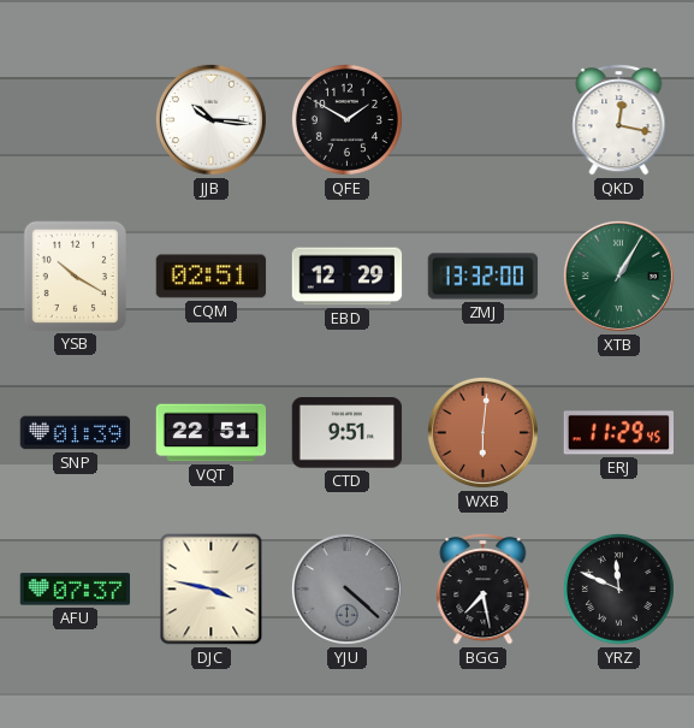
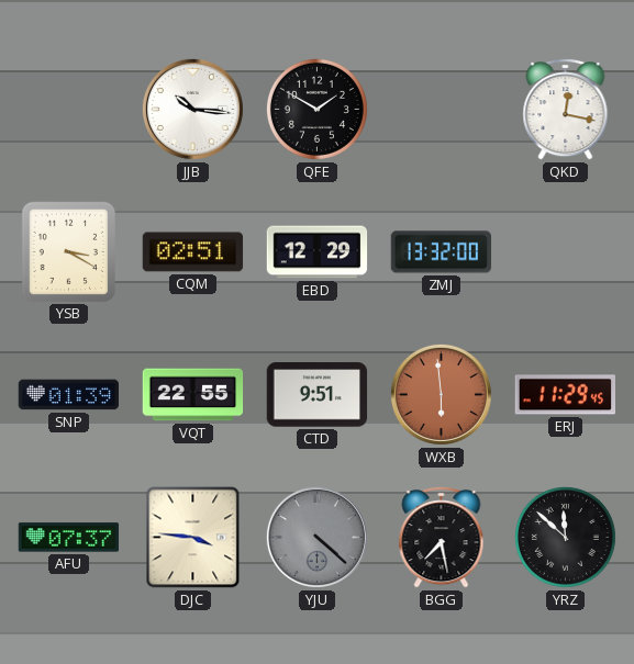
YSB: 10:20 -> 3:20 (68, 251)
XTB: 1:05 -> none (618, 276)
VQT: 22:51 -> 22:55 (193, 395)
WXB: 6:01 -> 5:59 (441, 394)
DJC: 3:47 -> 3:46 (193, 538)
YRZ: 11:49 -> 11:52 (565, 537)
